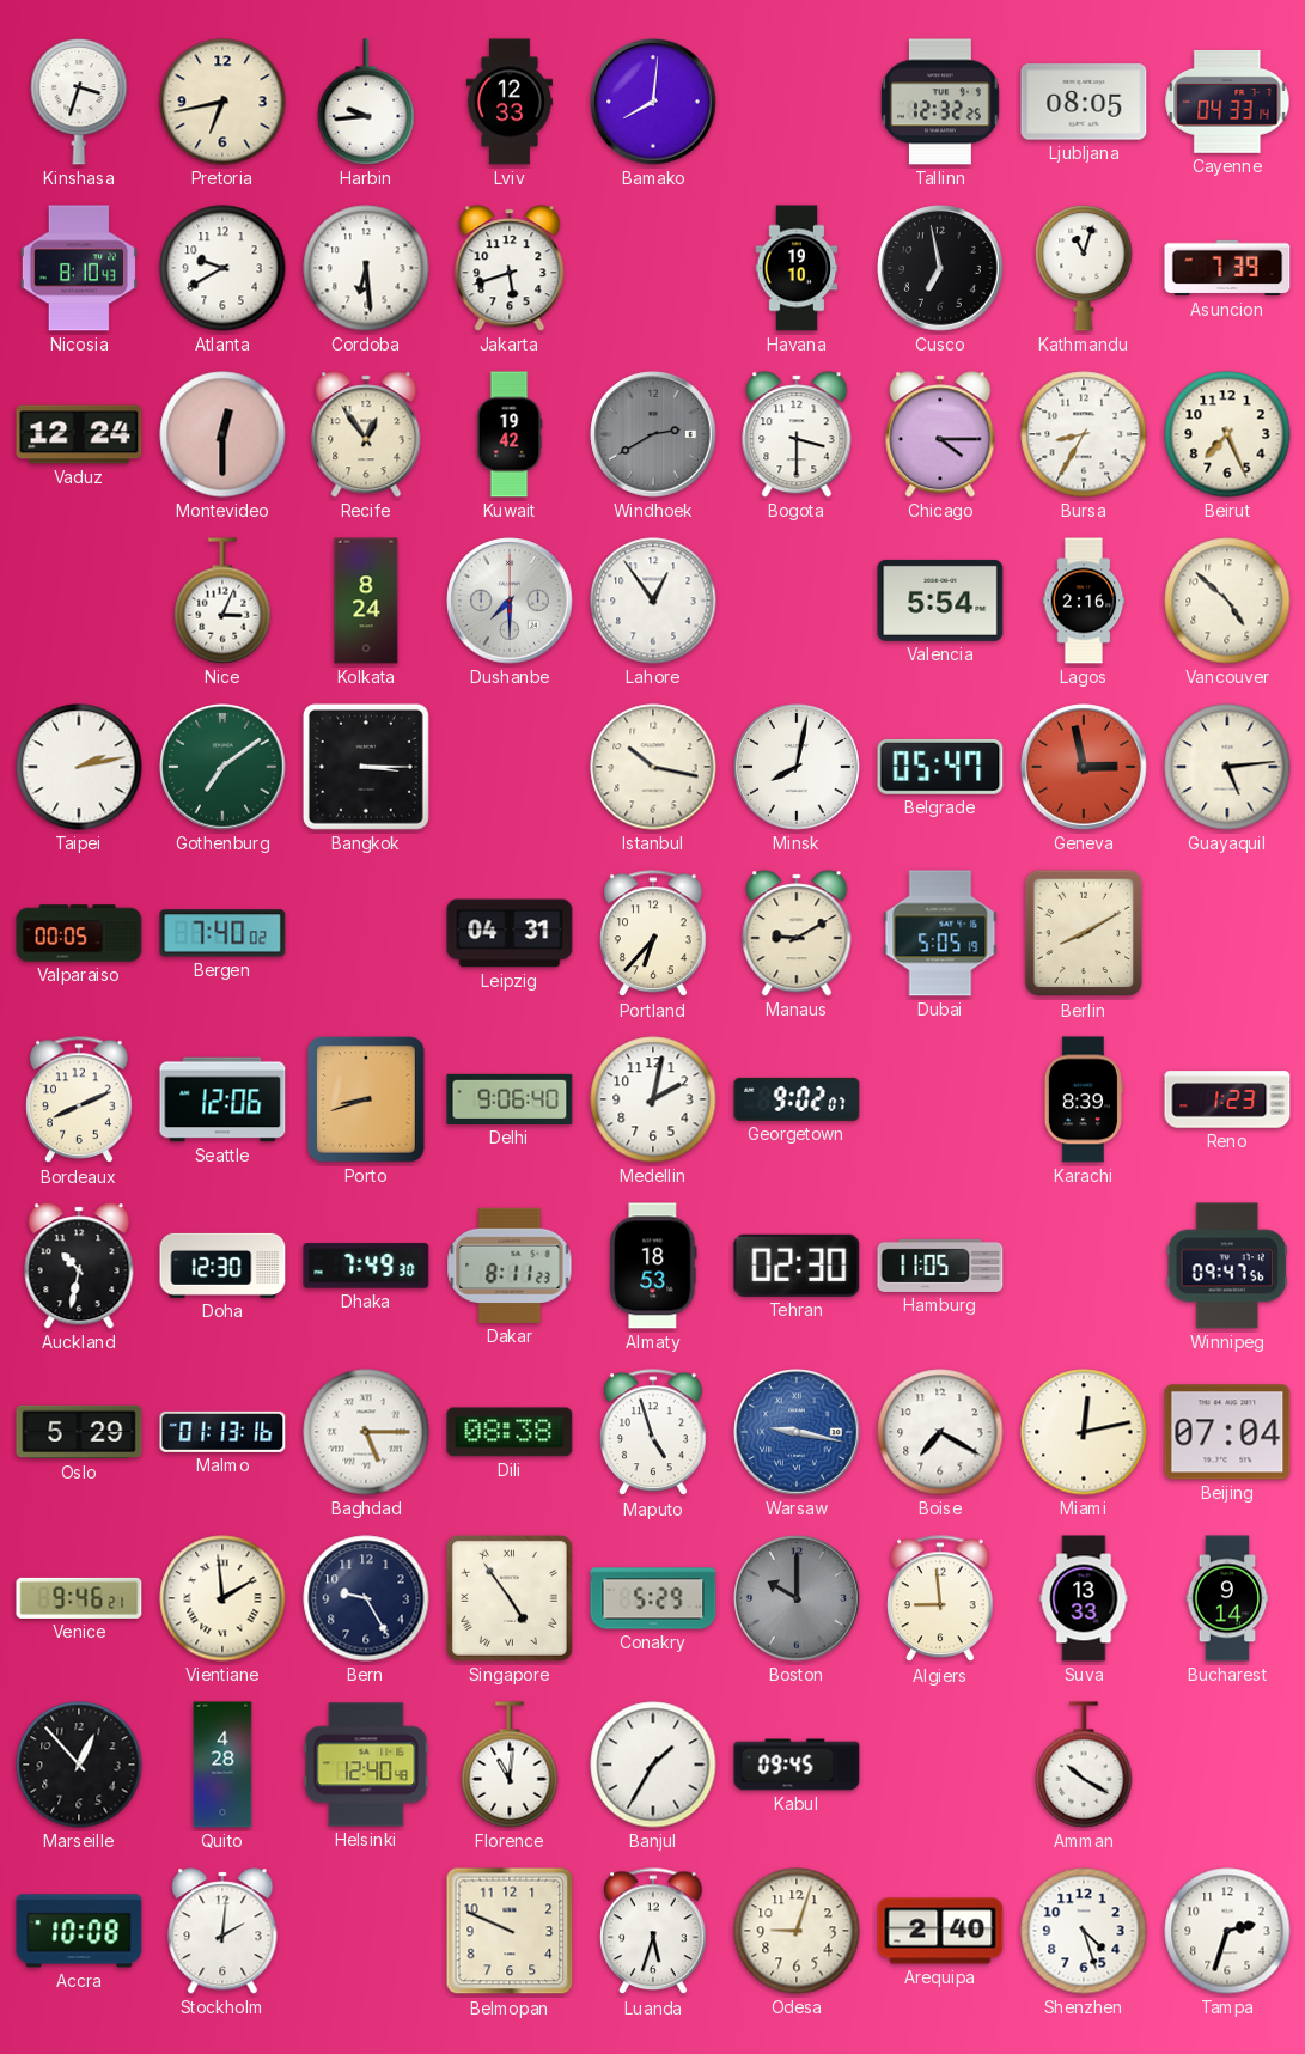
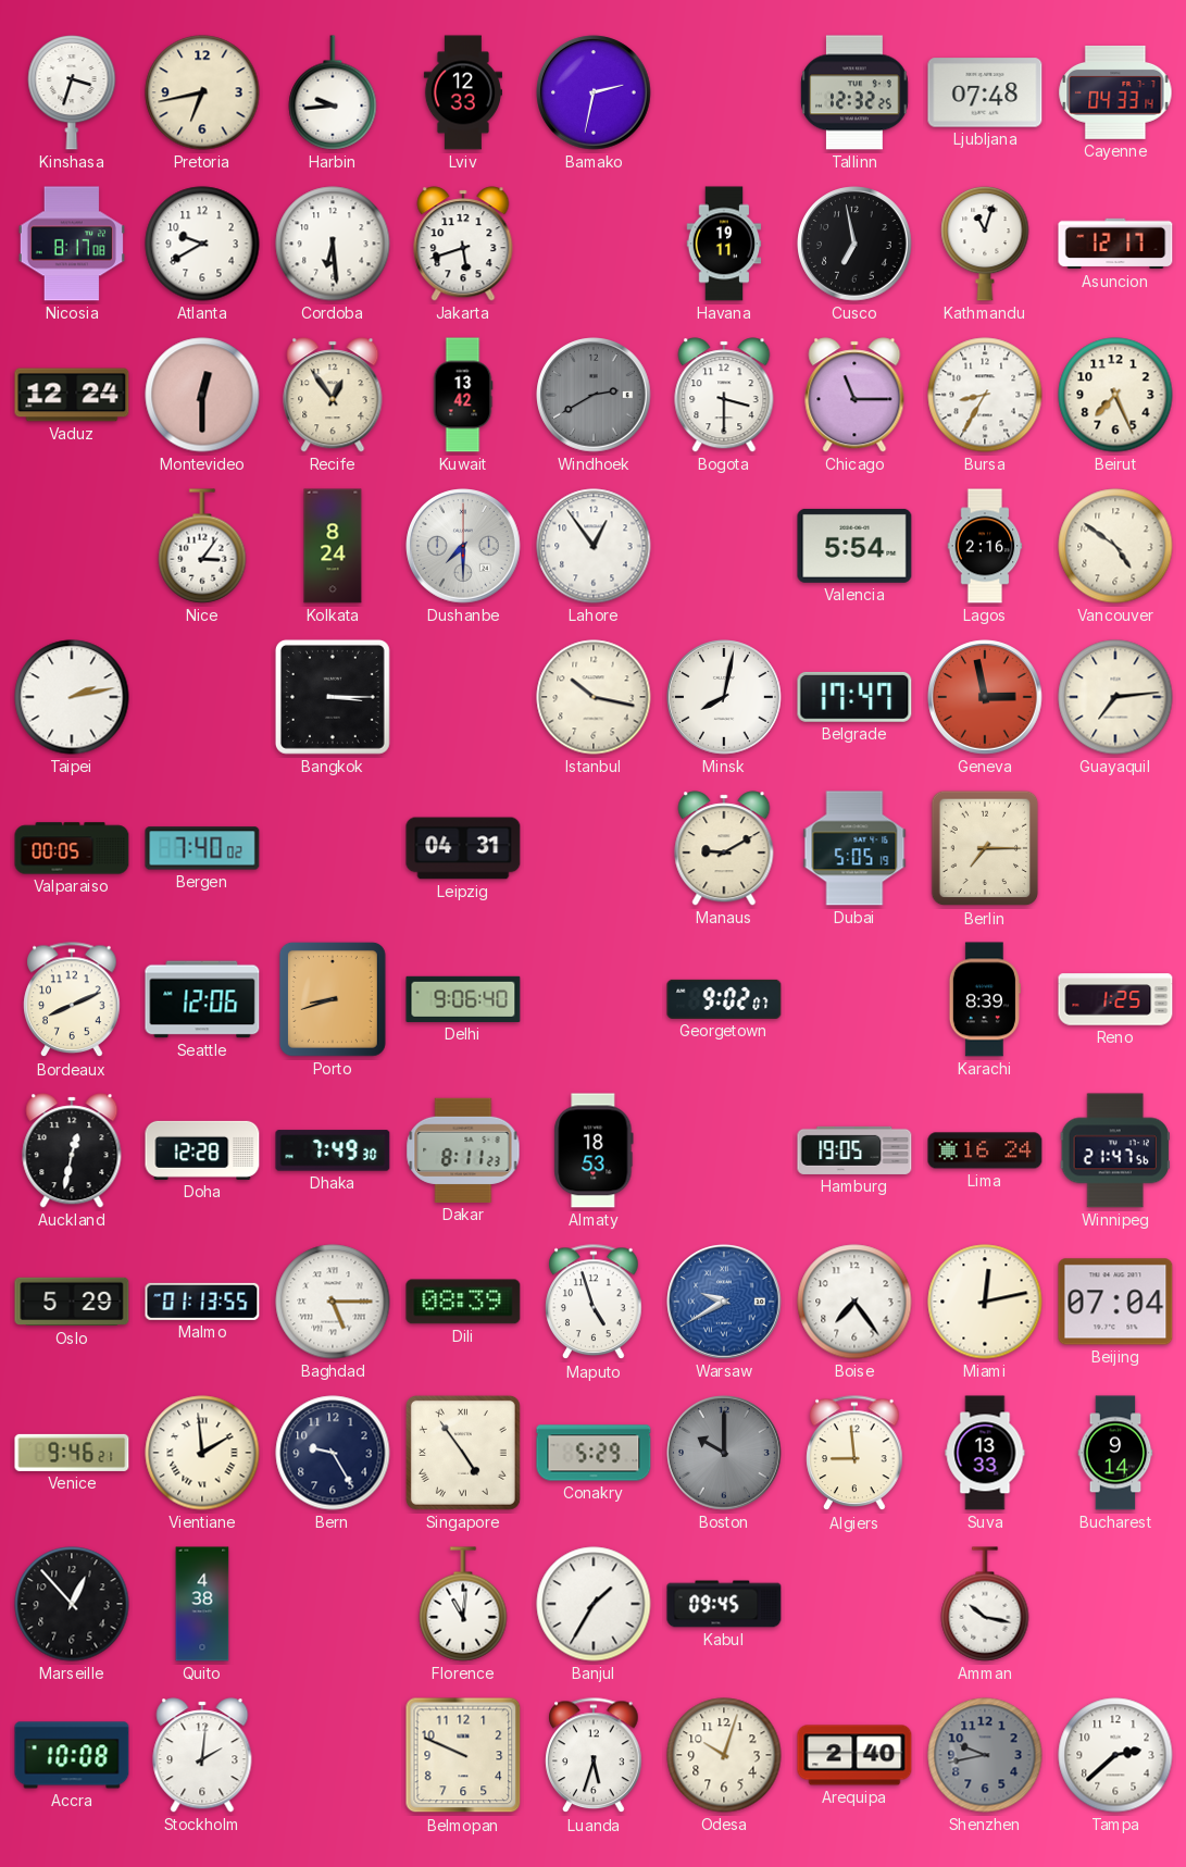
Bamako: 8:01 -> 2:32 (594, 92)
Ljubljana: 08:05 -> 07:48 (985, 92)
Nicosia: 8:10 -> 8:17 (72, 244)
Havana: 19:10 -> 19:11 (724, 244)
Asuncion: 7:39 -> 12:17 (1115, 244)
Kuwait: 19:42 -> 13:42 (463, 395)
Chicago: 4:15 -> 11:15 (854, 395)
Nice: 3:04 -> 3:06 (202, 546)
Vancouver: 4:52 -> 4:51 (1115, 546)
Gothenburg: 7:09 -> none (222, 767)
Belgrade: 05:47 -> 17:47 (854, 697)
Guayaquil: 5:14 -> 7:14 (1115, 697)
Portland: 6:37 -> none (653, 934)
Berlin: 8:10 -> 7:15 (985, 848)
Medellin: 2:02 -> none (653, 1099)
Reno: 1:23 -> 1:25 (1115, 999)
Auckland: 10:32 -> 12:32 (72, 1150)
Doha: 12:30 -> 12:28 (202, 1150)
Tehran: 02:30 -> none (797, 1266)
Hamburg: 11:05 -> 19:05 (854, 1150)
Lima: none -> 16:24 (985, 1150)
Winnipeg: 09:47 -> 21:47 (1115, 1150)
Malmo: 01:13:16 -> 01:13:55 (202, 1302)
Dili: 08:38 -> 08:39 (463, 1302)
Warsaw: 9:17 -> 9:40 (724, 1302)
Boise: 7:20 -> 7:24 (854, 1302)
Quito: 4:28 -> 4:38 (202, 1604)
Helsinki: 12:40 -> none (366, 1765)
Amman: 10:20 -> 10:17 (985, 1604)
Odesa: 9:03 -> 10:03 (724, 1755)
Shenzhen: 4:27 -> 9:43 (985, 1755)
Shenzhen dial: white -> grey (985, 1755)
Tampa: 2:33 -> 2:38 (1115, 1755)
